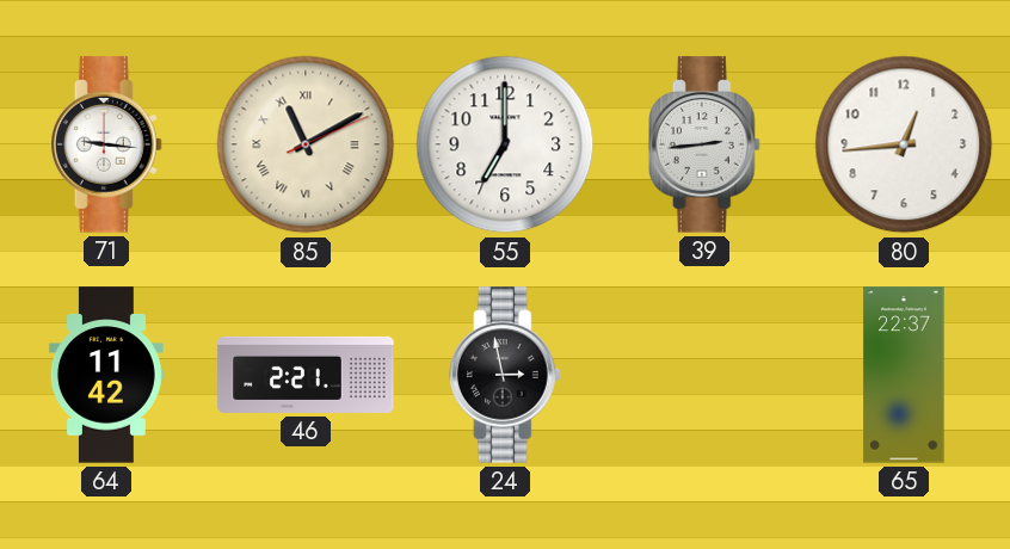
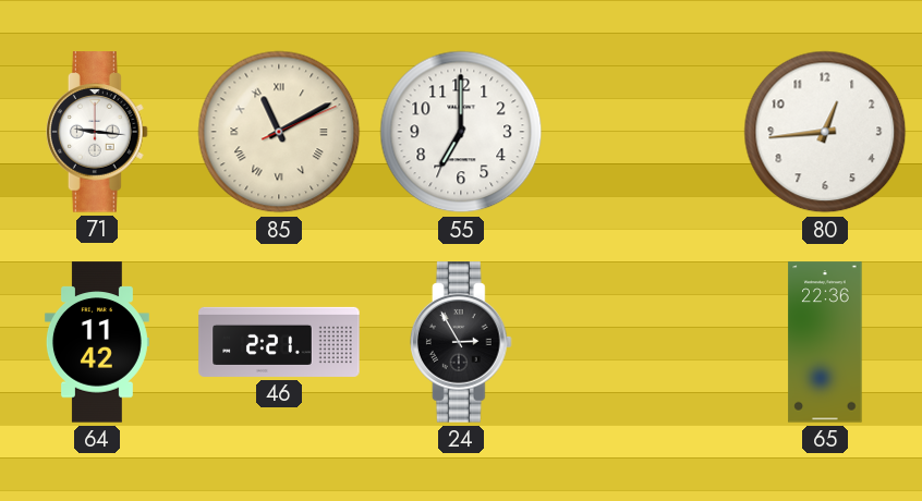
39: 2:44 -> none (706, 144)
24: 2:58 -> 2:55 (462, 342)
65: 22:37 -> 22:36 (825, 342)
